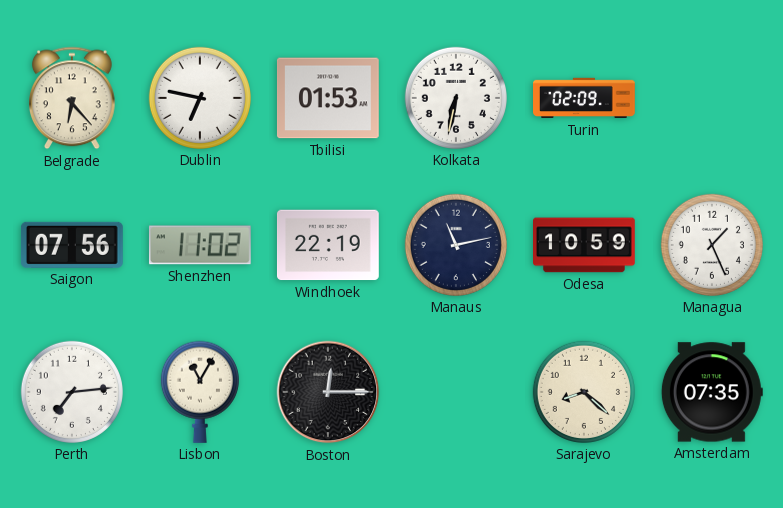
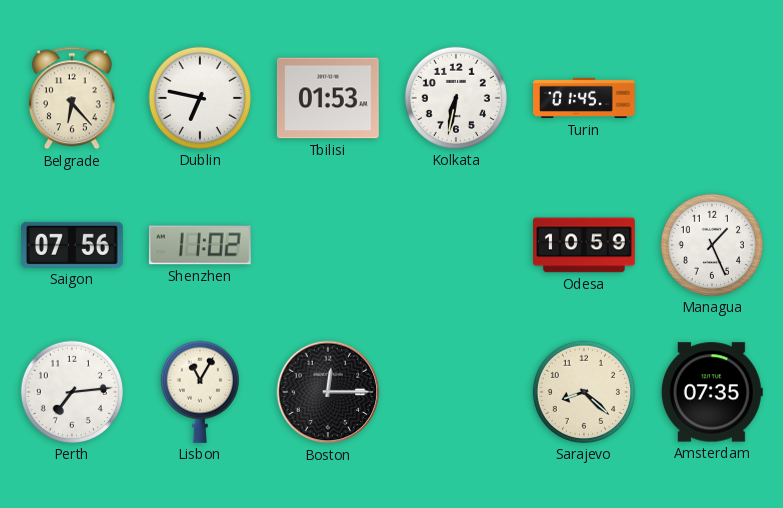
Turin: 02:09 -> 01:45 (585, 98)
Windhoek: 22:19 -> none (328, 245)
Manaus: 11:13 -> none (456, 245)
